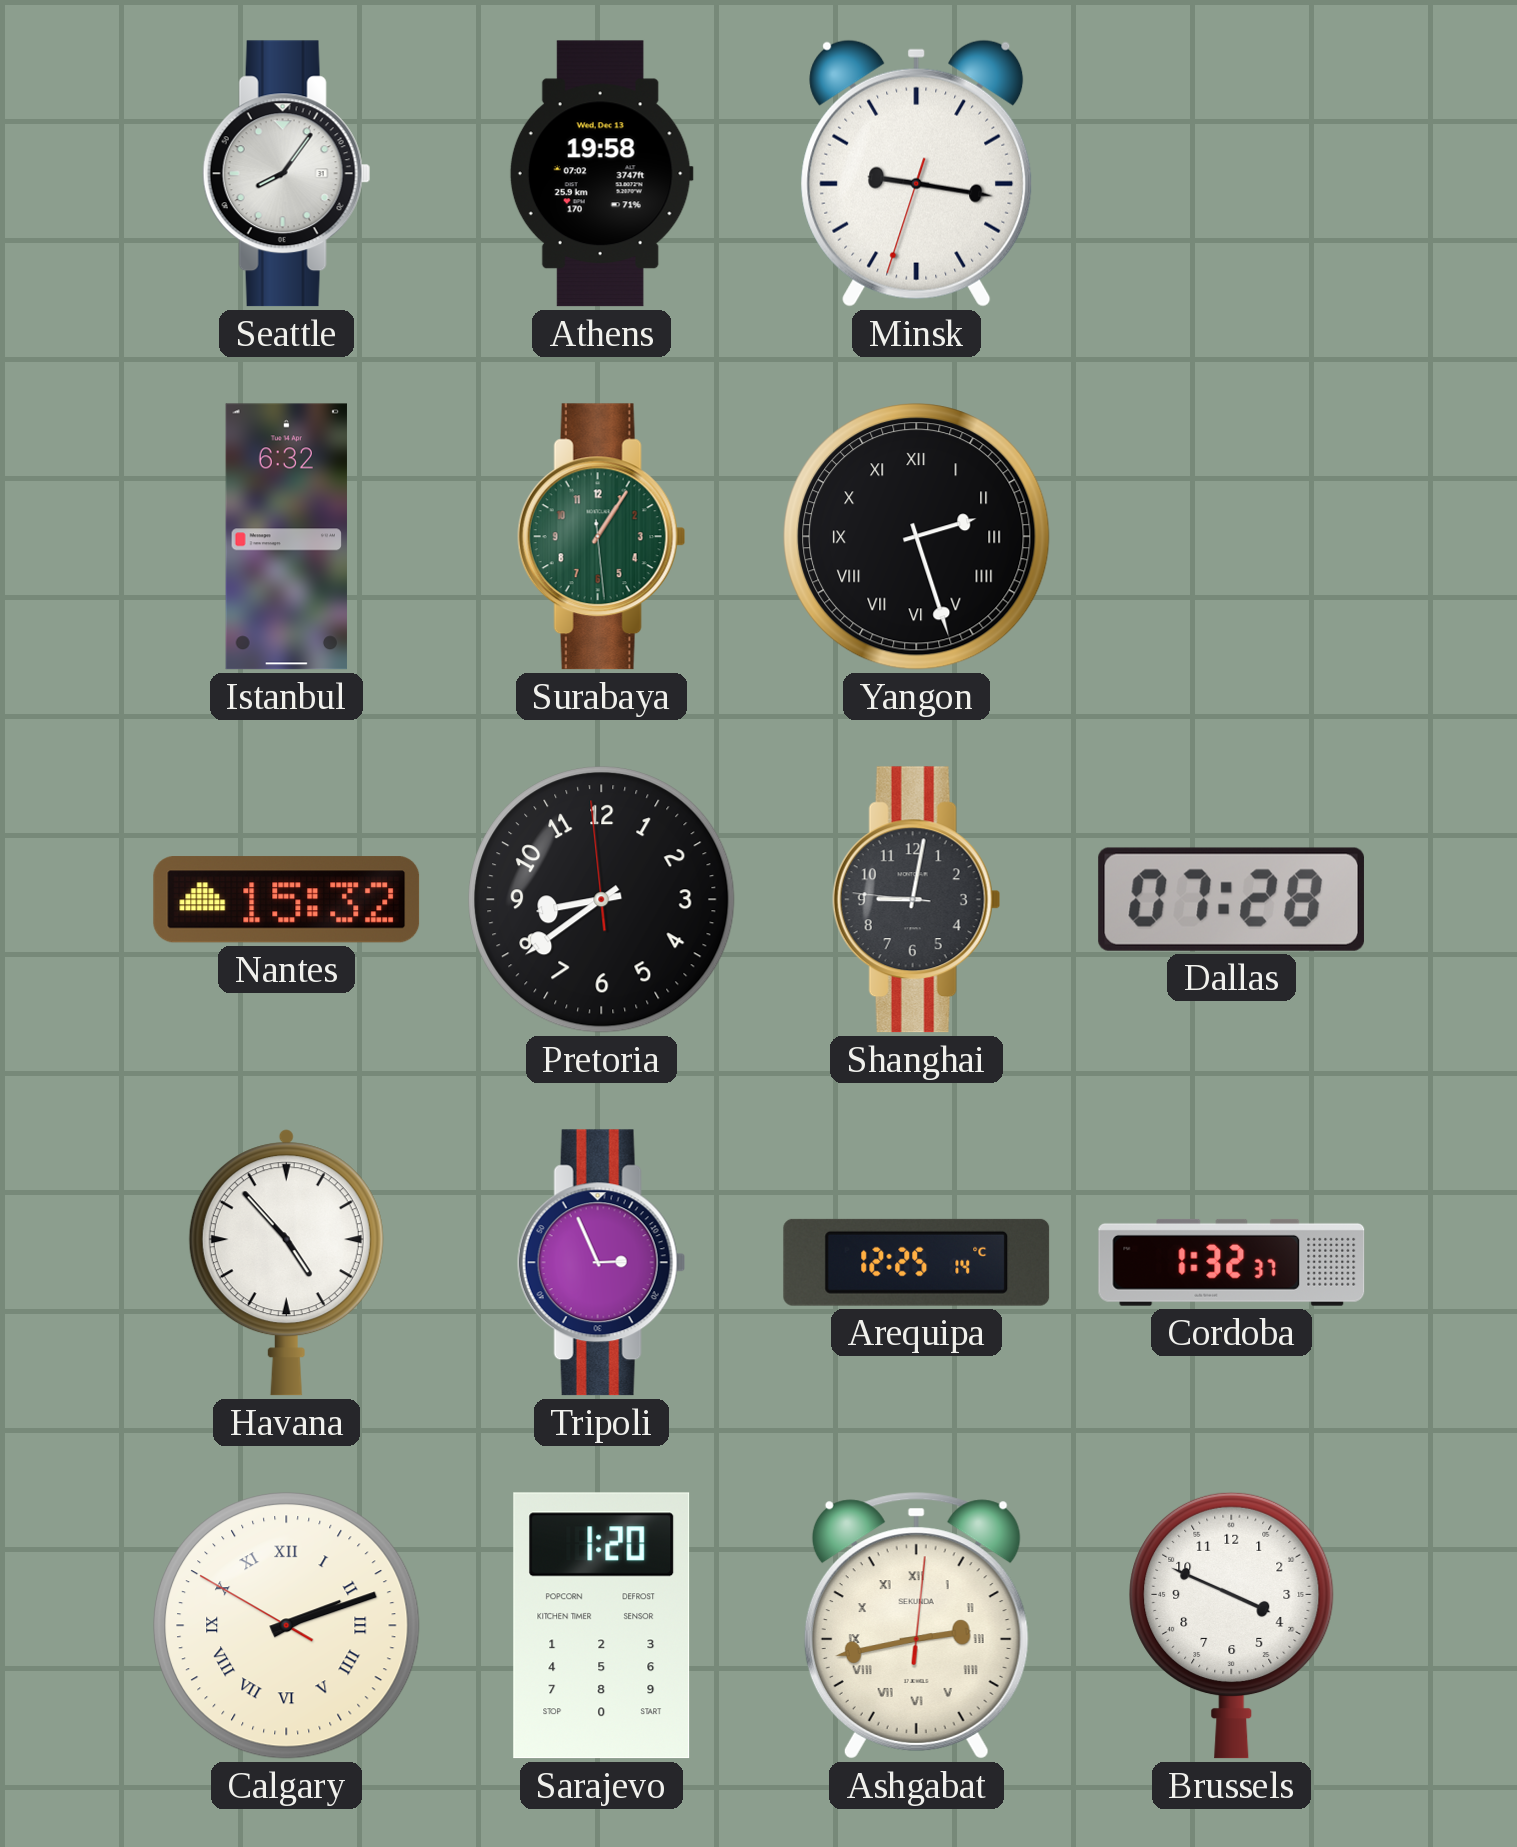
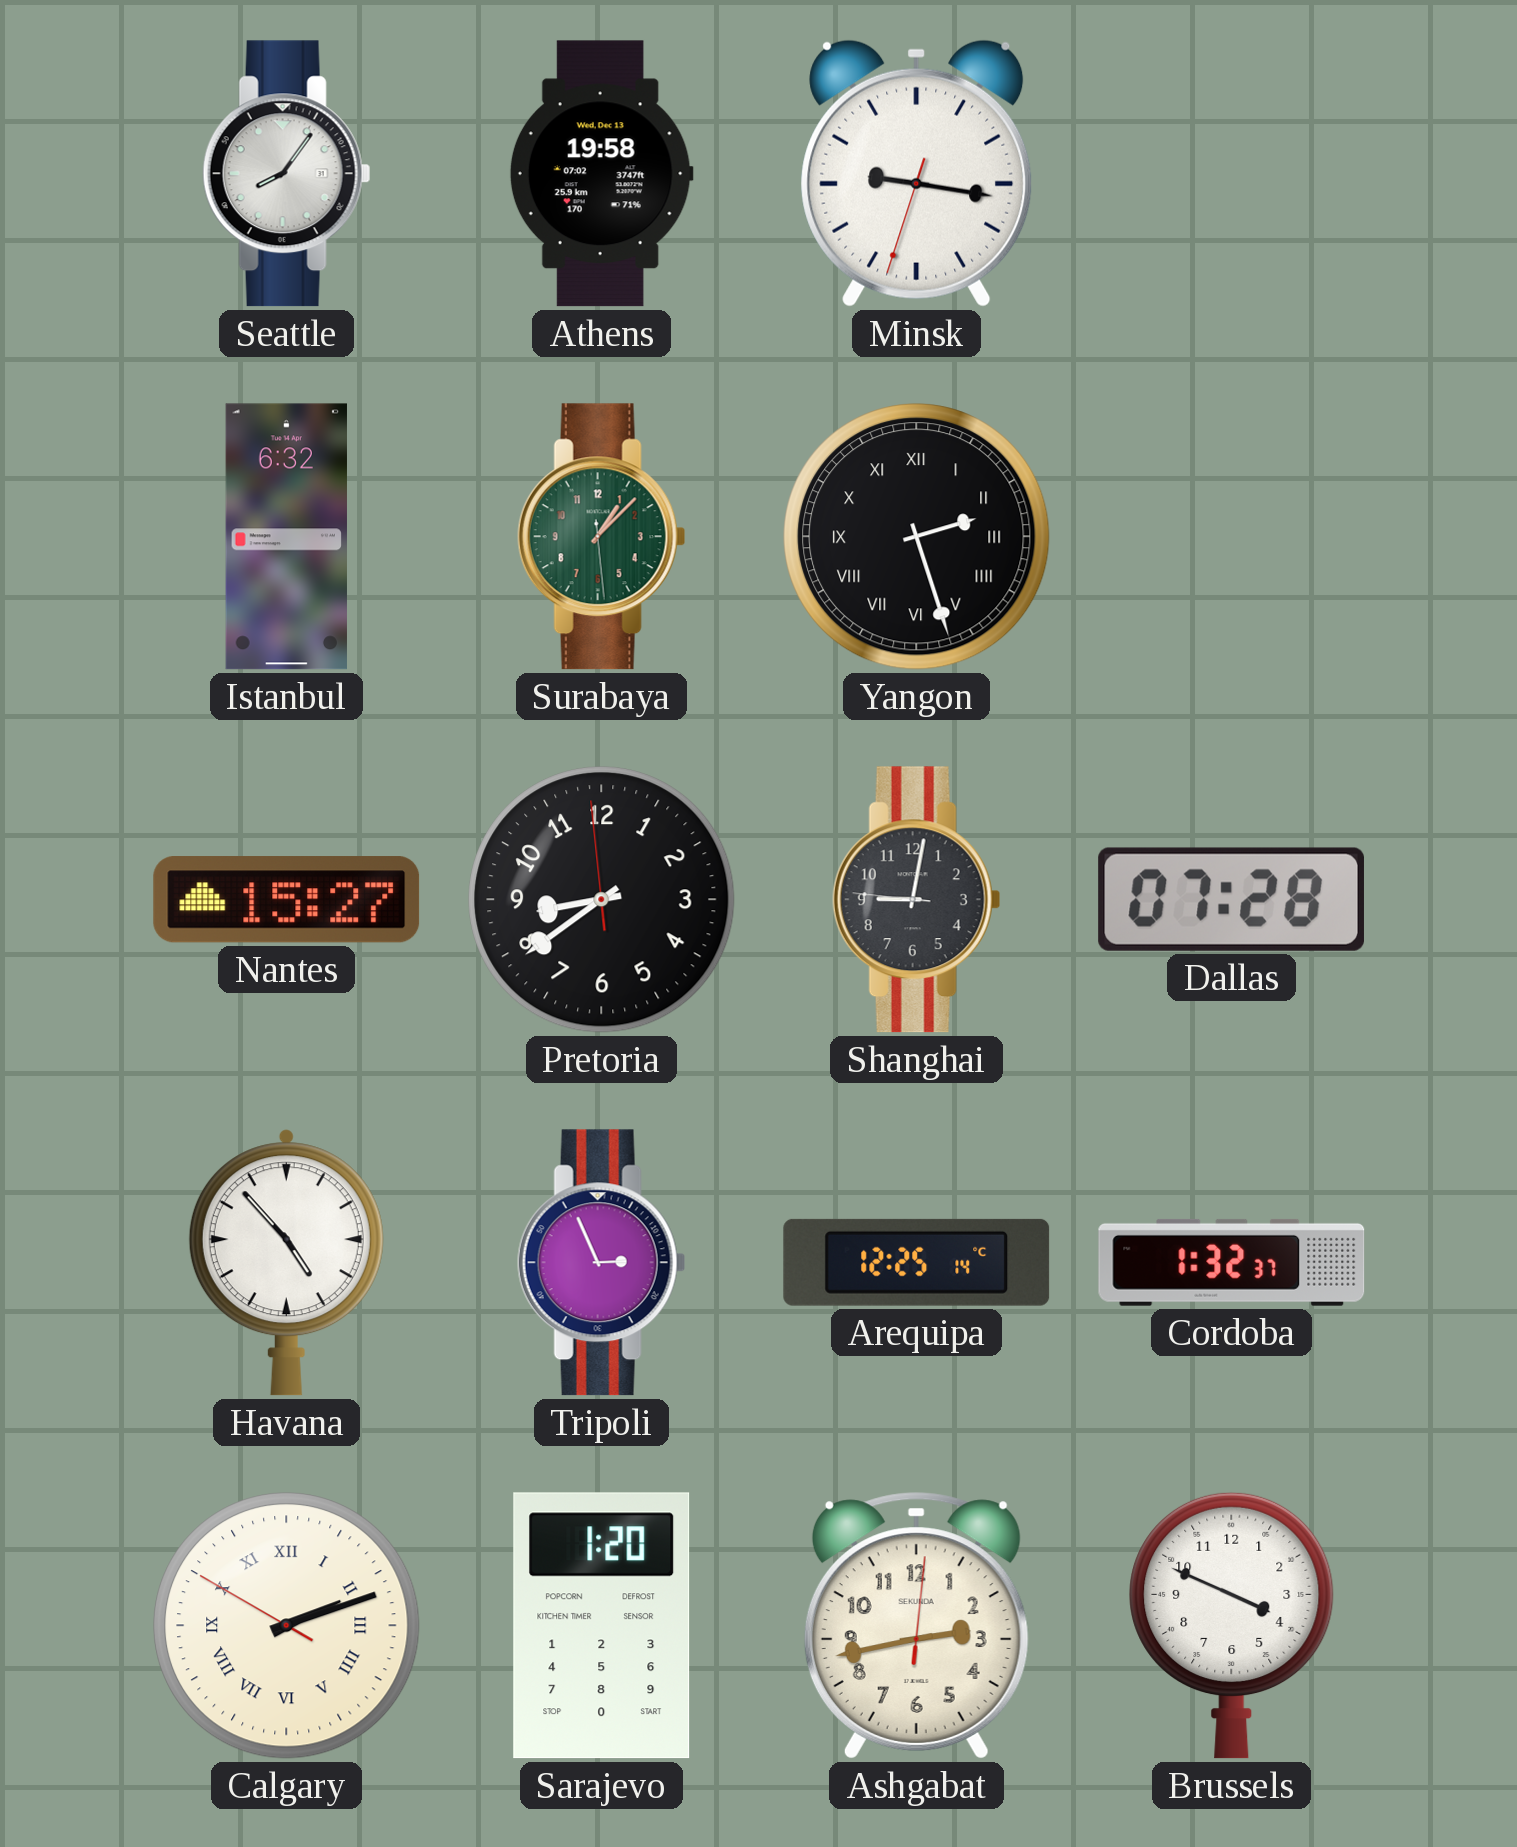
Surabaya: 1:05 -> 1:07 (601, 537)
Nantes: 15:32 -> 15:27 (287, 900)
Ashgabat numerals: Roman -> Arabic (916, 1626)
